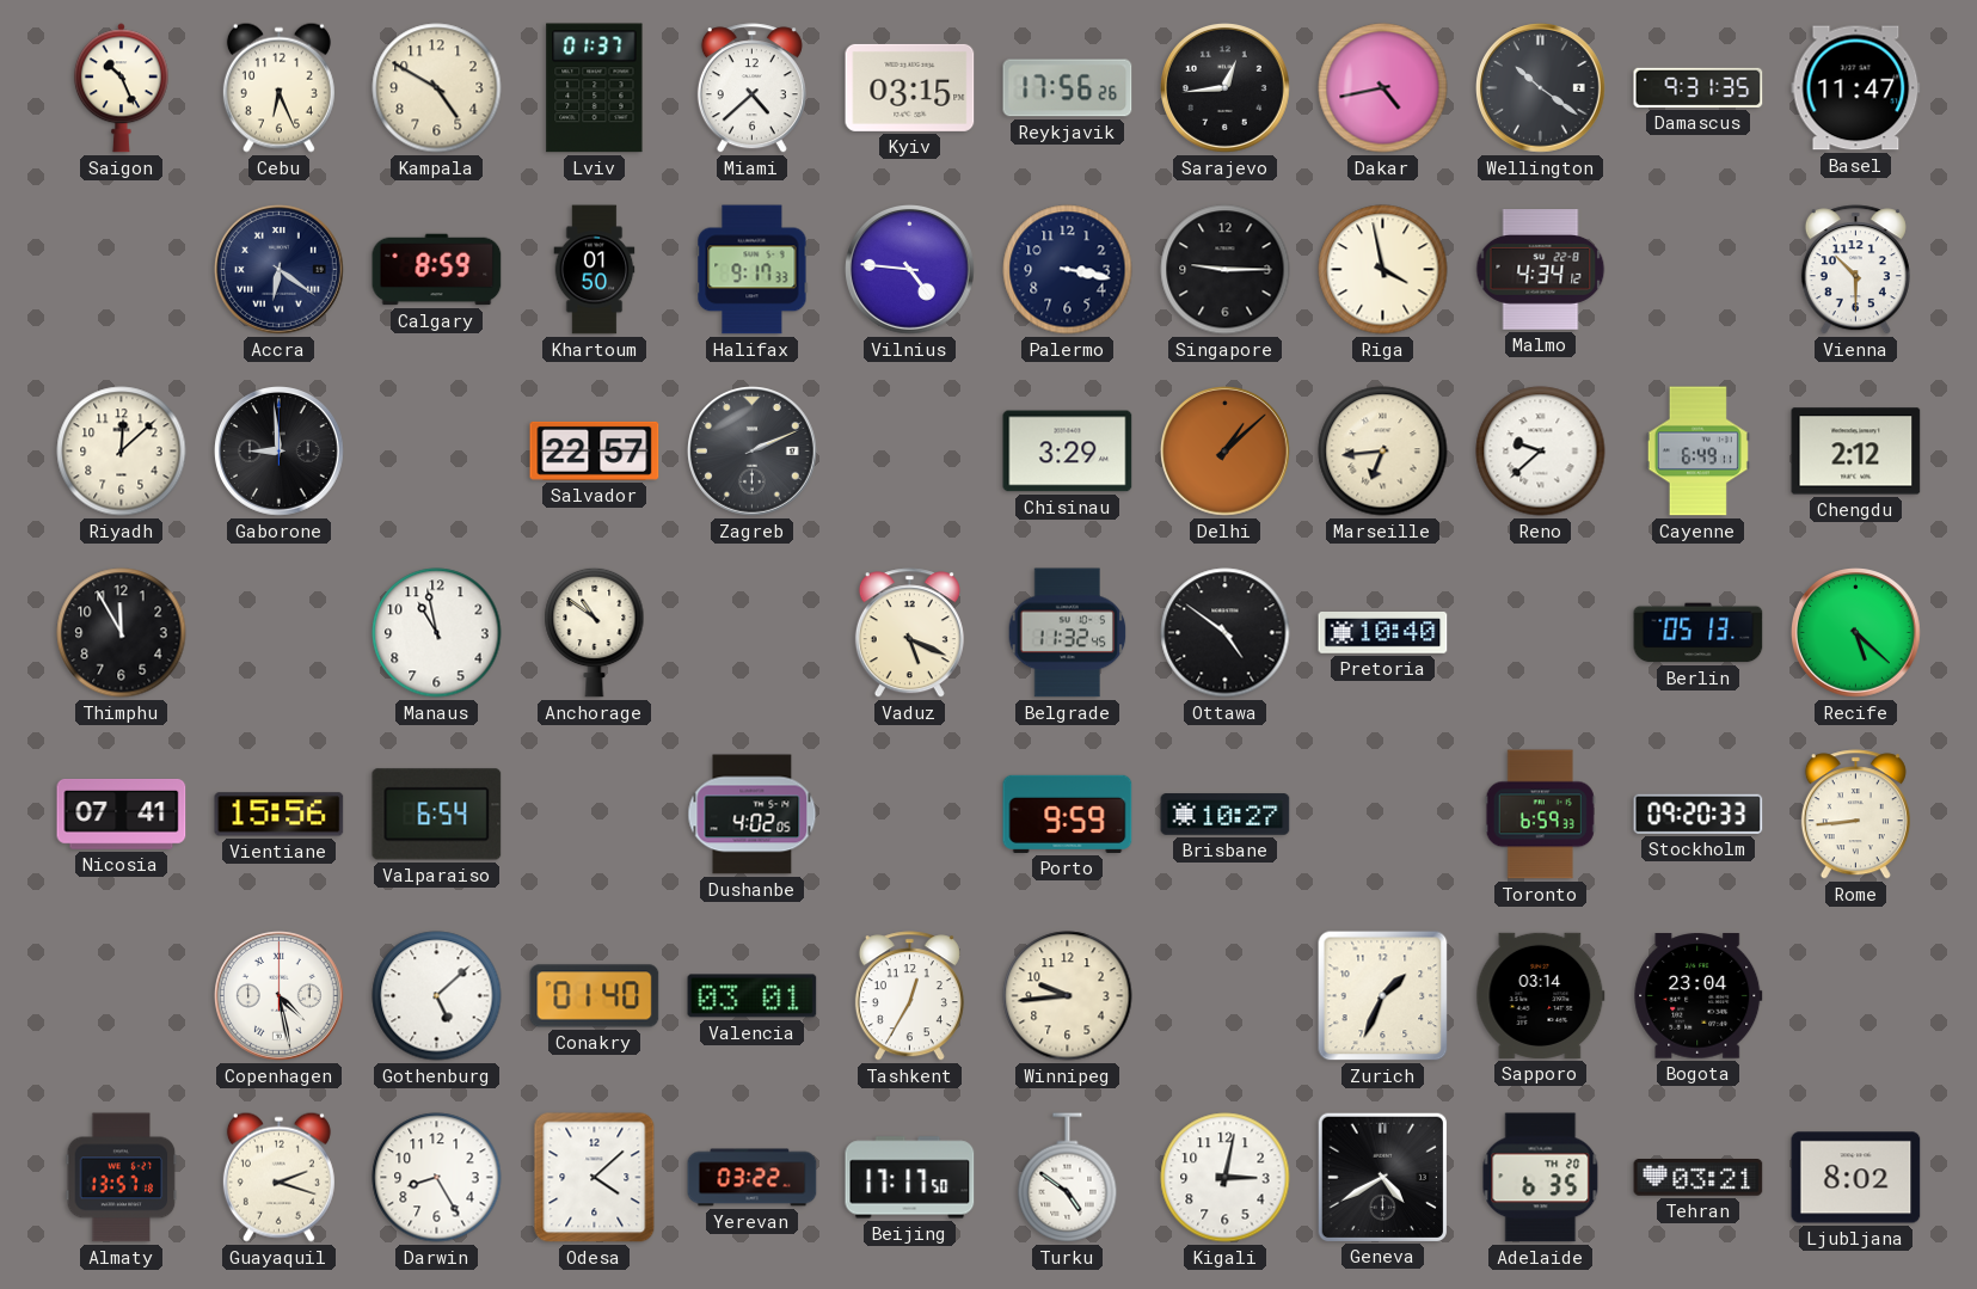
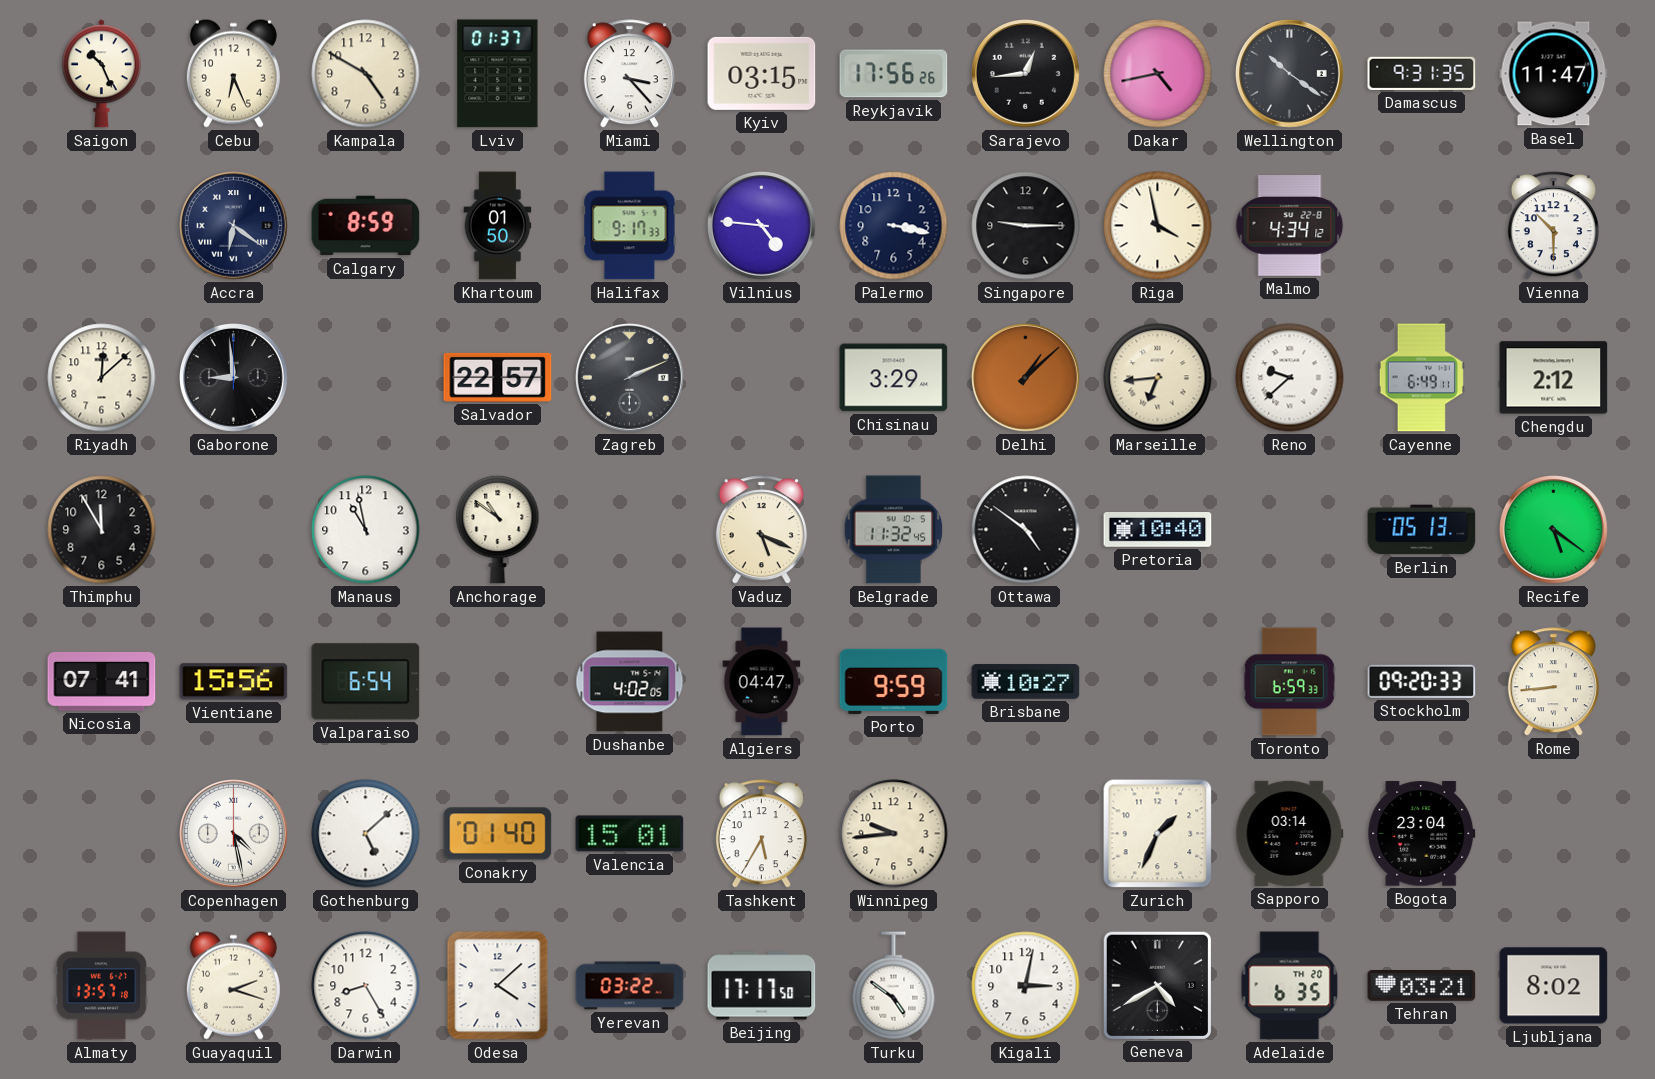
Miami: 4:38 -> 3:23 (629, 74)
Recife: 5:22 -> 5:21 (1554, 530)
Algiers: none -> 04:47 (762, 682)
Valencia: 03:01 -> 15:01 (630, 834)
Tashkent: 12:35 -> 5:35 (761, 834)
